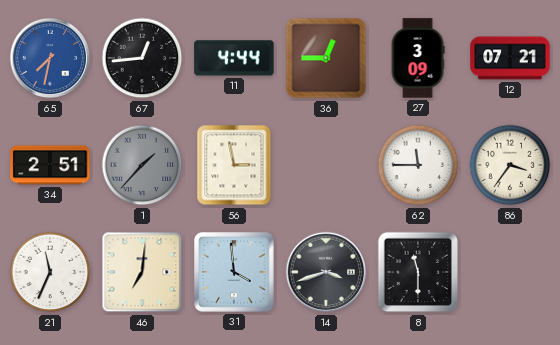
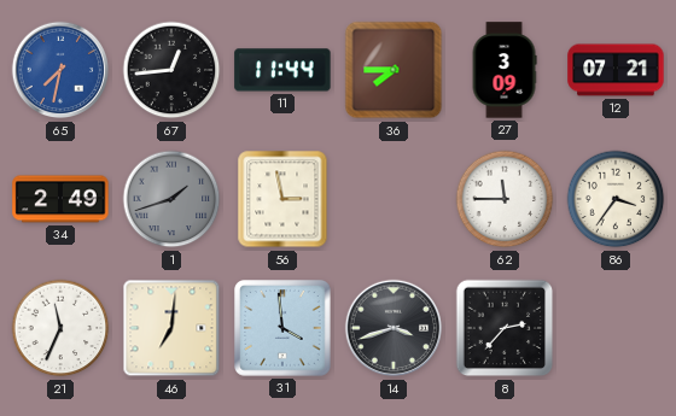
11: 4:44 -> 11:44 (282, 70)
36: 12:45 -> 7:45 (394, 70)
34: 2:51 -> 2:49 (60, 199)
1: 1:37 -> 1:42 (171, 199)
8: 11:30 -> 2:37 (505, 328)
